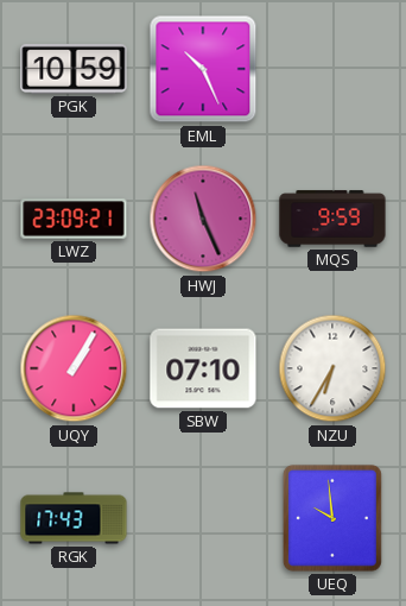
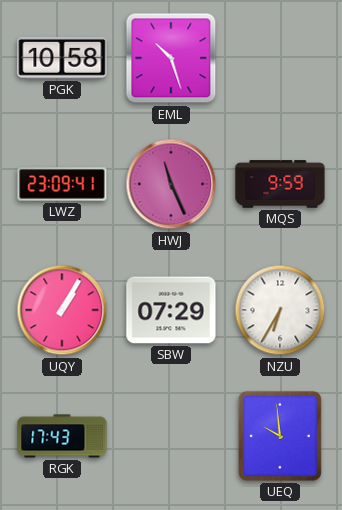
PGK: 10:59 -> 10:58 (62, 58)
EML: 10:26 -> 10:27 (171, 58)
LWZ: 23:09:21 -> 23:09:41 (62, 184)
SBW: 07:10 -> 07:29 (171, 310)
